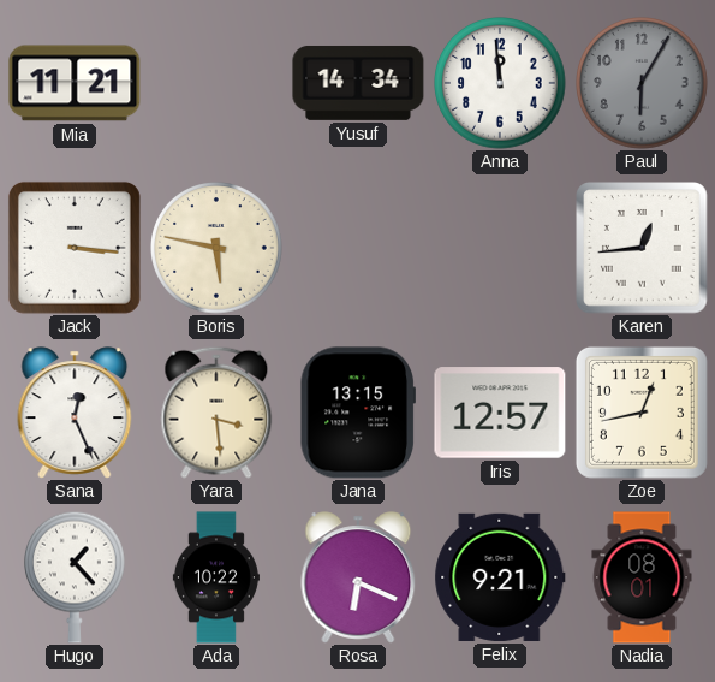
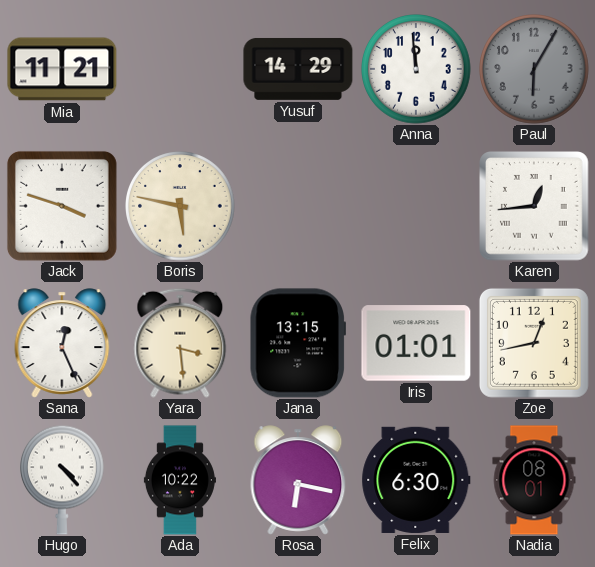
Yusuf: 14:34 -> 14:29 (298, 69)
Jack: 3:16 -> 3:48 (62, 206)
Iris: 12:57 -> 01:01 (416, 343)
Hugo: 1:23 -> 4:23 (63, 480)
Rosa: 6:19 -> 6:17 (298, 480)
Felix: 9:21 -> 6:30 (416, 480)
